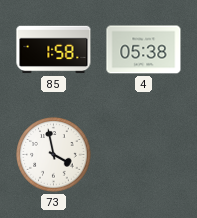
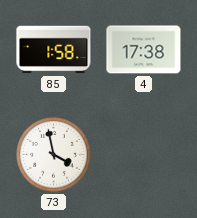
4: 05:38 -> 17:38 (144, 50)
